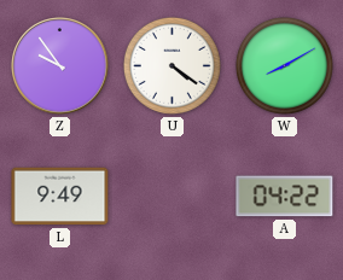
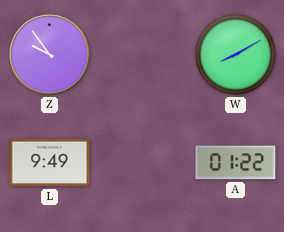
U: 4:21 -> none (171, 65)
A: 04:22 -> 01:22 (236, 163)
